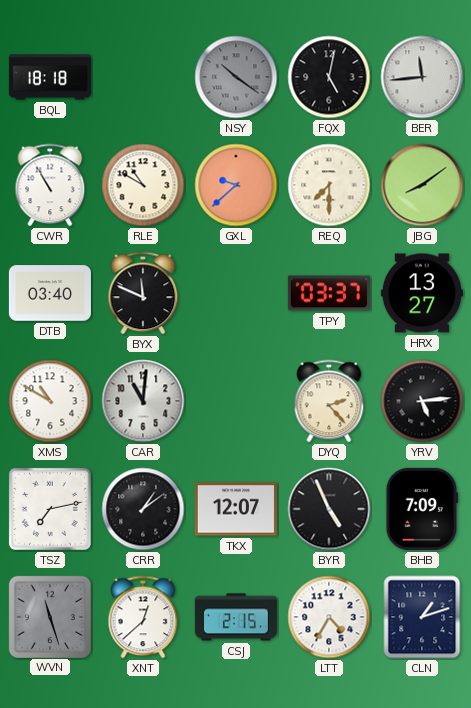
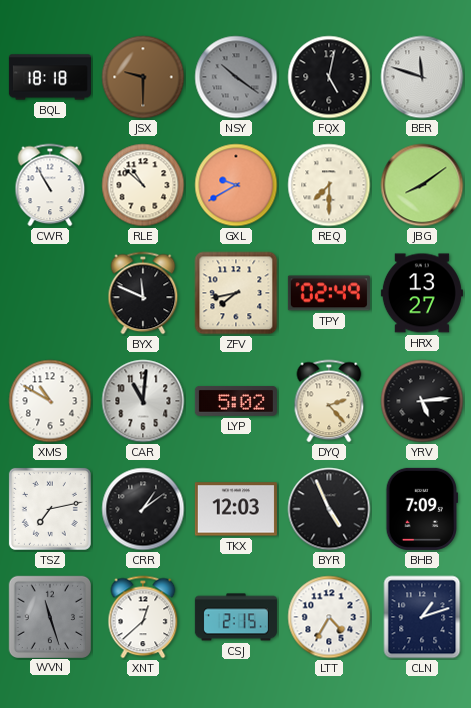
JSX: none -> 9:30 (143, 77)
BER: 11:44 -> 11:48 (422, 77)
RLE: 10:50 -> 10:52 (143, 185)
GXL: 9:38 -> 9:40 (236, 185)
DTB: 03:40 -> none (50, 293)
ZFV: none -> 7:43 (236, 293)
TPY: 03:37 -> 02:49 (329, 293)
LYP: none -> 5:02 (236, 402)
TKX: 12:07 -> 12:03 (236, 509)
